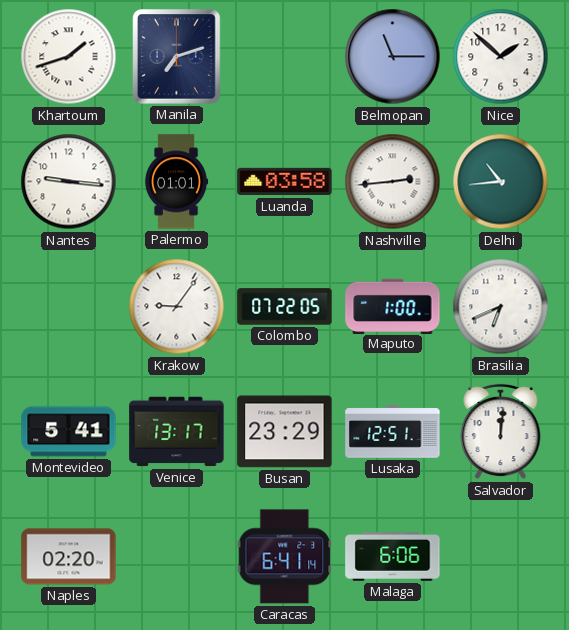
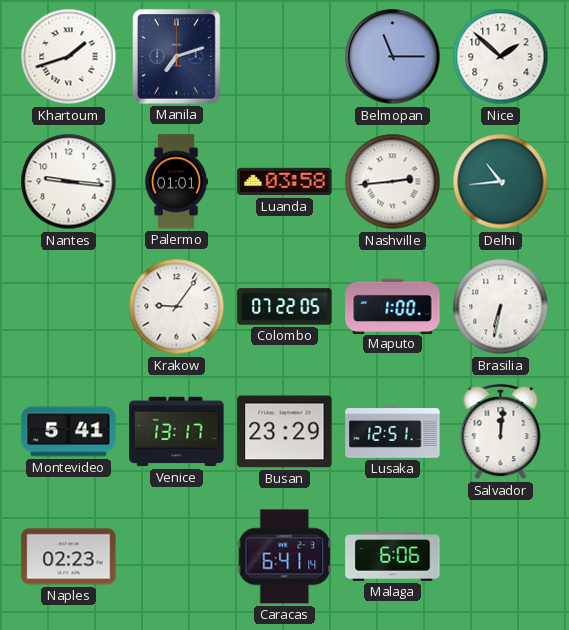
Brasilia: 6:41 -> 6:32 (501, 307)
Naples: 02:20 -> 02:23 (69, 557)
